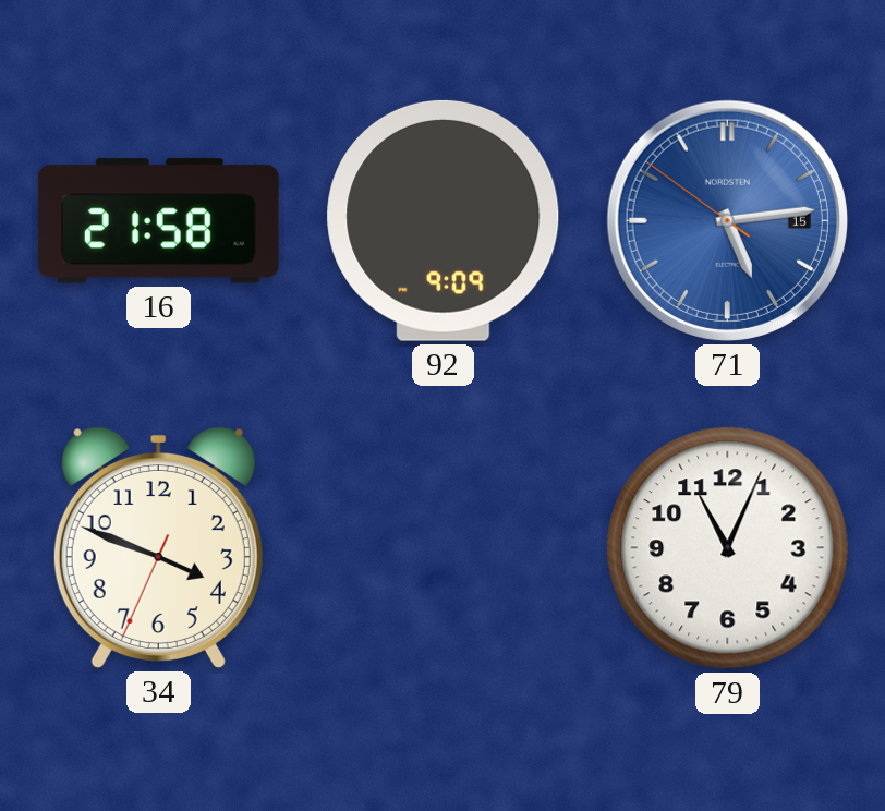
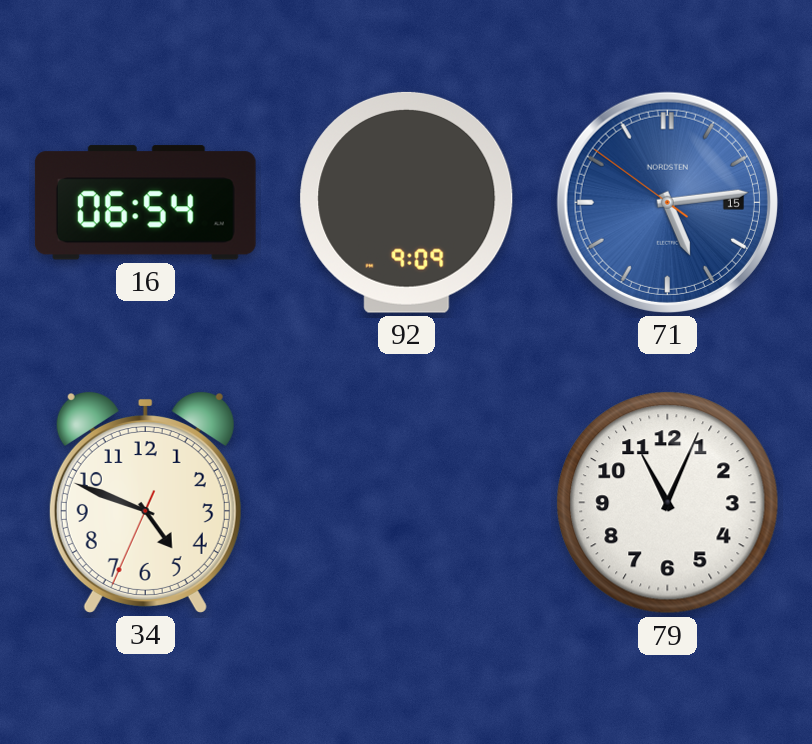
16: 21:58 -> 06:54 (145, 203)
34: 3:48 -> 4:48 (145, 503)
